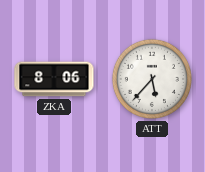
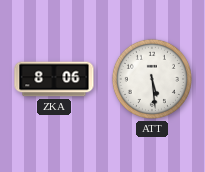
ATT: 5:37 -> 5:29 (152, 79)
